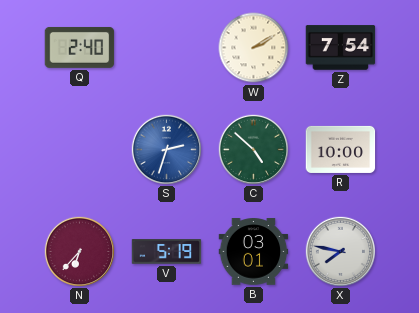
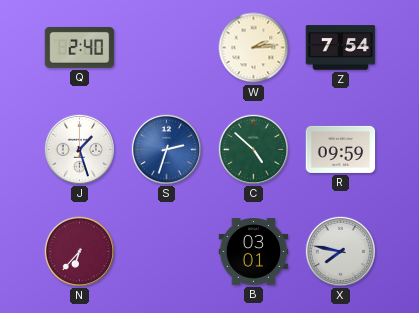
W: 2:10 -> 2:14 (254, 48)
J: none -> 1:27 (79, 149)
R: 10:00 -> 09:59 (341, 149)
V: 5:19 -> none (167, 252)
